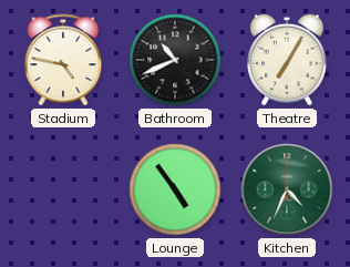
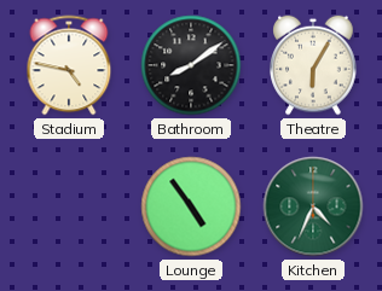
Bathroom: 10:41 -> 8:09 (191, 65)
Theatre: 7:05 -> 6:05 (313, 65)
